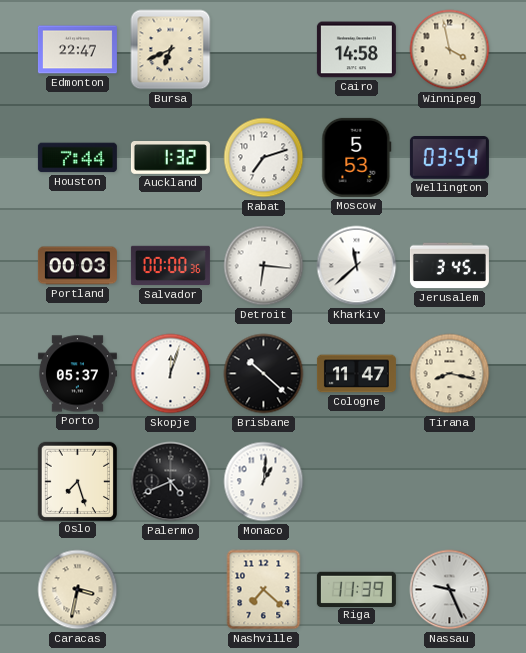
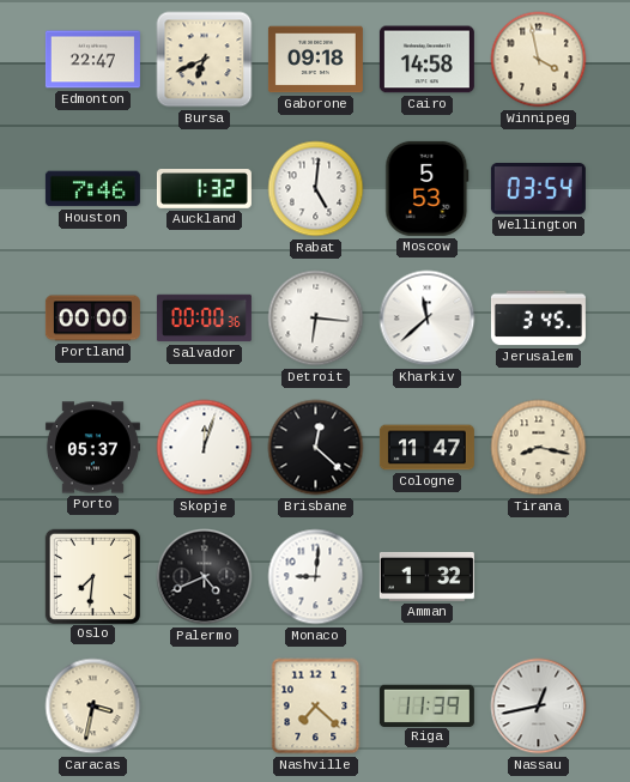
Gaborone: none -> 09:18 (315, 60)
Houston: 7:44 -> 7:46 (92, 189)
Rabat: 7:12 -> 5:01 (316, 189)
Portland: 00:03 -> 00:00 (92, 319)
Brisbane: 10:22 -> 12:22 (316, 448)
Oslo: 7:27 -> 7:31 (92, 576)
Monaco: 1:01 -> 9:01 (316, 577)
Amman: none -> 1:32 (426, 576)
Nassau: 9:26 -> 12:43 (539, 707)
